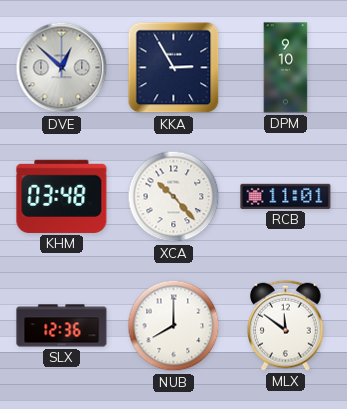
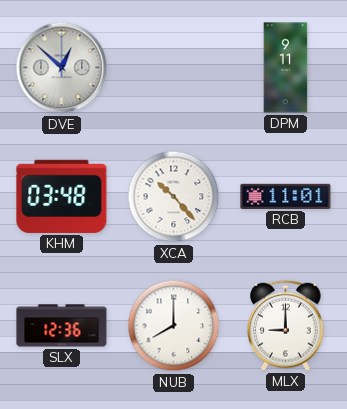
KKA: 2:55 -> none (174, 68)
DPM: 9:10 -> 9:11 (286, 68)
MLX: 11:51 -> 9:00 (286, 325)
